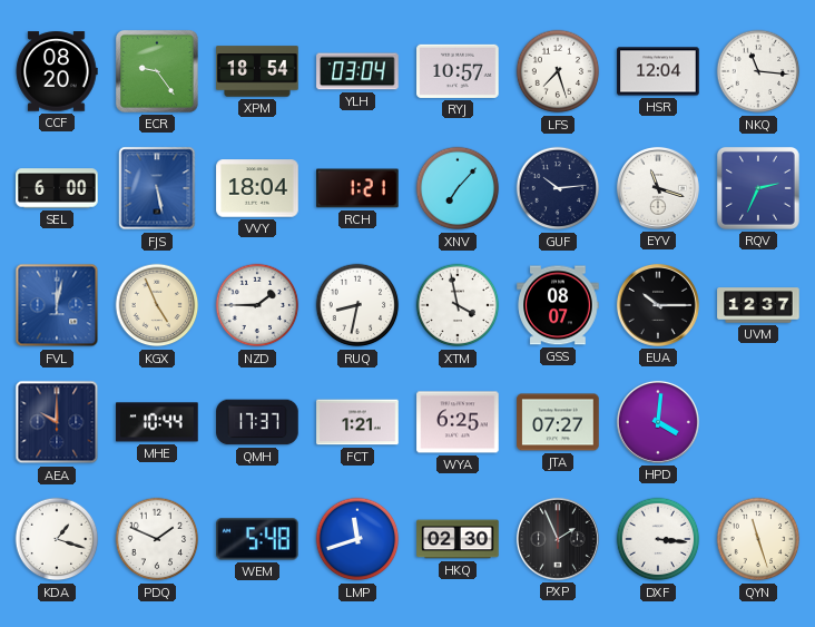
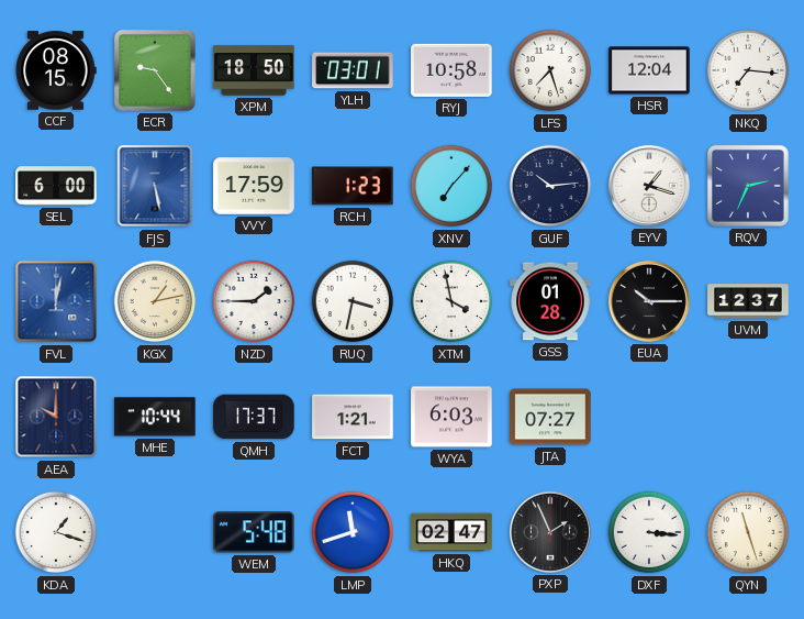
CCF: 08:20 -> 08:15 (56, 70)
XPM: 18:54 -> 18:50 (254, 70)
YLH: 03:04 -> 03:01 (353, 70)
RYJ: 10:57 -> 10:58 (451, 70)
NKQ: 11:16 -> 7:16 (748, 70)
VVY: 18:04 -> 17:59 (254, 186)
RCH: 1:21 -> 1:23 (353, 186)
EYV: 11:18 -> 1:18 (649, 186)
KGX: 4:56 -> 1:13 (155, 301)
RUQ: 8:32 -> 3:32 (353, 301)
GSS: 08:07 -> 01:28 (550, 301)
WYA: 6:25 -> 6:03 (451, 417)
HPD: 4:01 -> none (658, 422)
PDQ: 1:49 -> none (157, 539)
HKQ: 02:30 -> 02:47 (451, 532)
